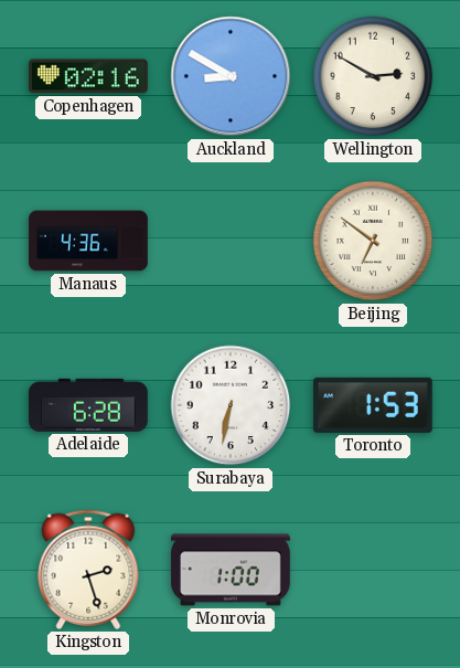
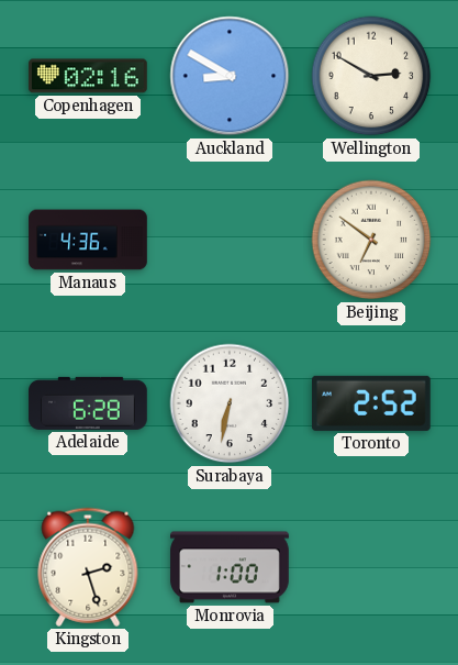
Toronto: 1:53 -> 2:52 (371, 403)
